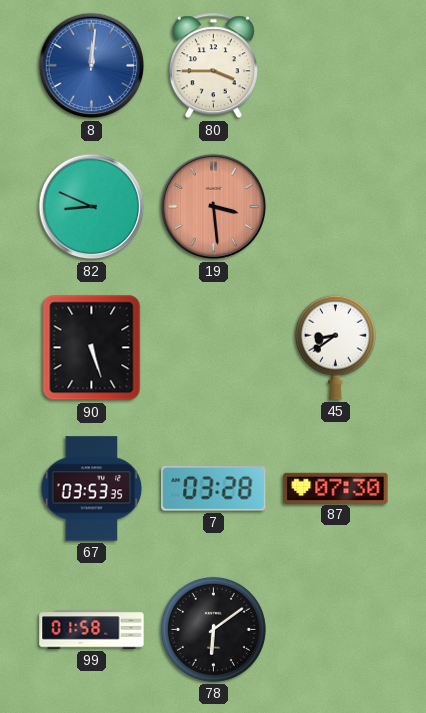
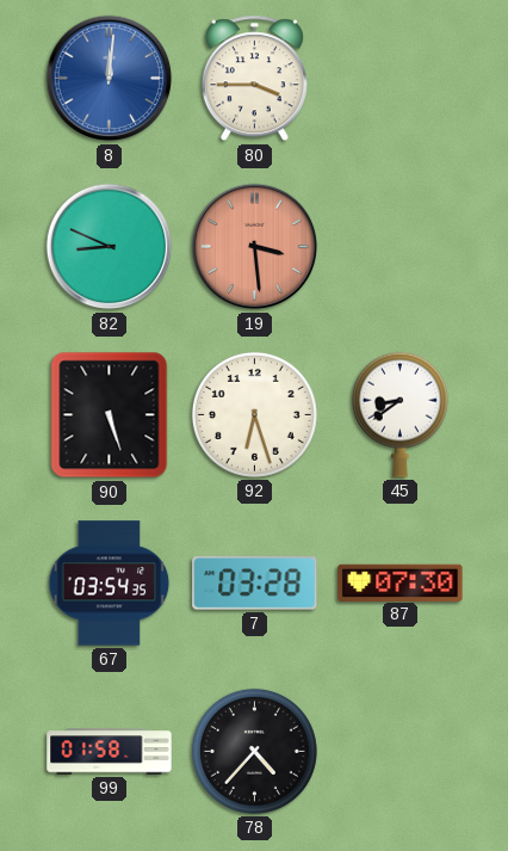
92: none -> 6:27 (254, 414)
67: 03:53 -> 03:54 (110, 584)
78: 6:09 -> 4:37 (254, 751)
